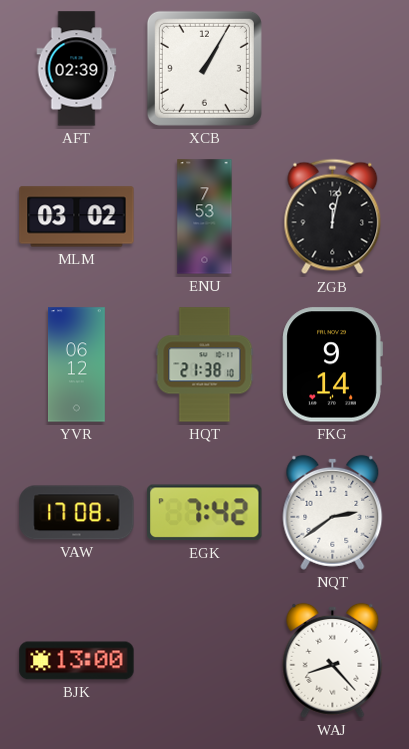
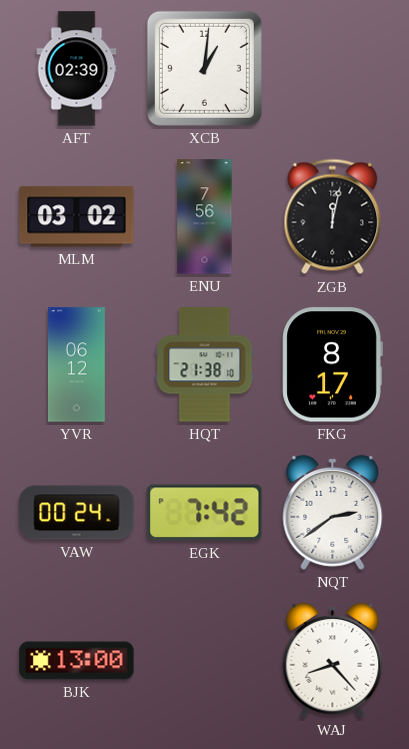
XCB: 1:05 -> 1:01 (204, 68)
ENU: 7:53 -> 7:56 (205, 217)
FKG: 9:14 -> 8:17 (332, 365)
VAW: 17:08 -> 00:24 (77, 513)
